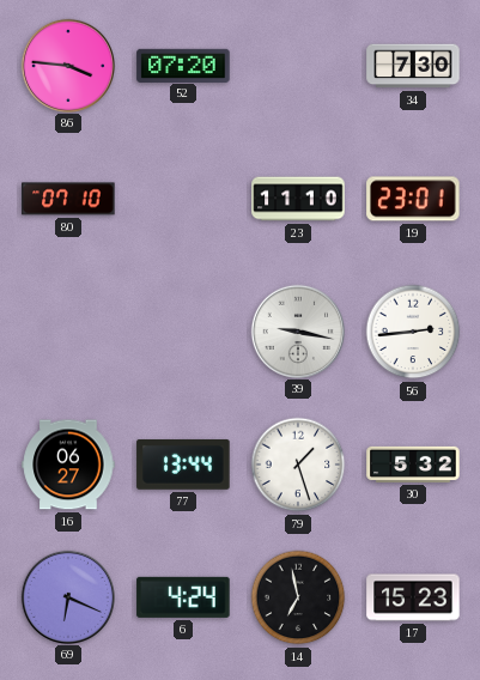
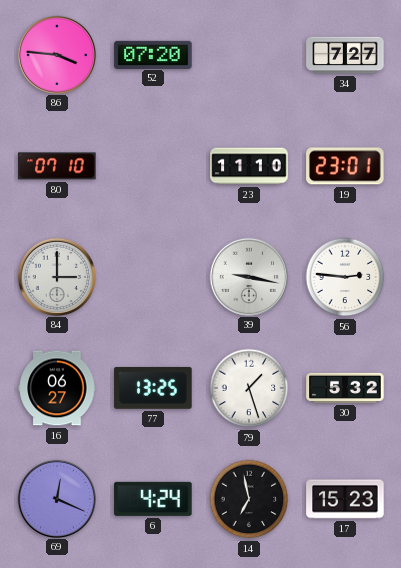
34: 7:30 -> 7:27 (345, 55)
84: none -> 3:00 (56, 276)
56: 2:44 -> 2:46 (345, 277)
77: 13:44 -> 13:25 (153, 388)
69: 6:19 -> 12:19 (56, 498)
